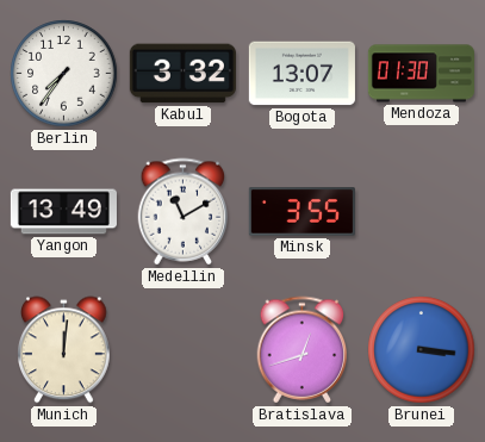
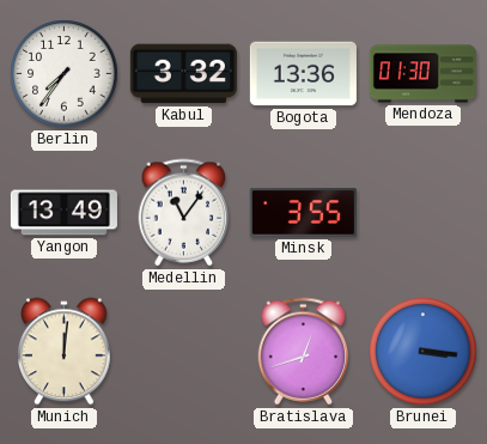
Bogota: 13:07 -> 13:36 (303, 74)
Medellin: 11:10 -> 11:06 (184, 213)
